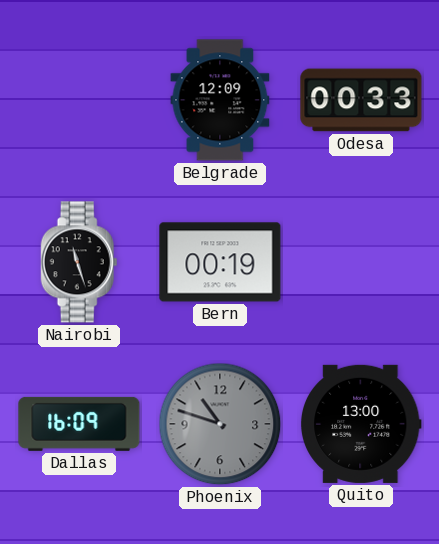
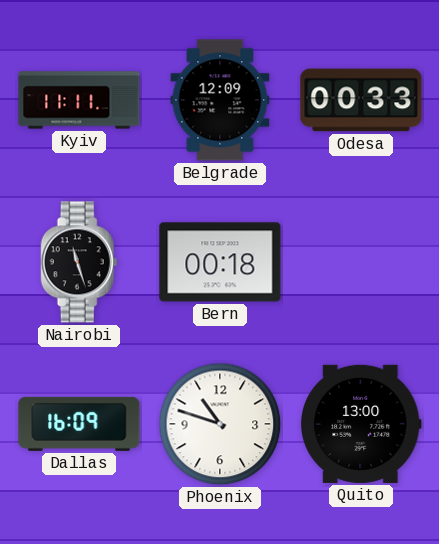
Kyiv: none -> 11:11 (79, 100)
Bern: 00:19 -> 00:18 (220, 262)
Phoenix dial: grey -> white (220, 424)
